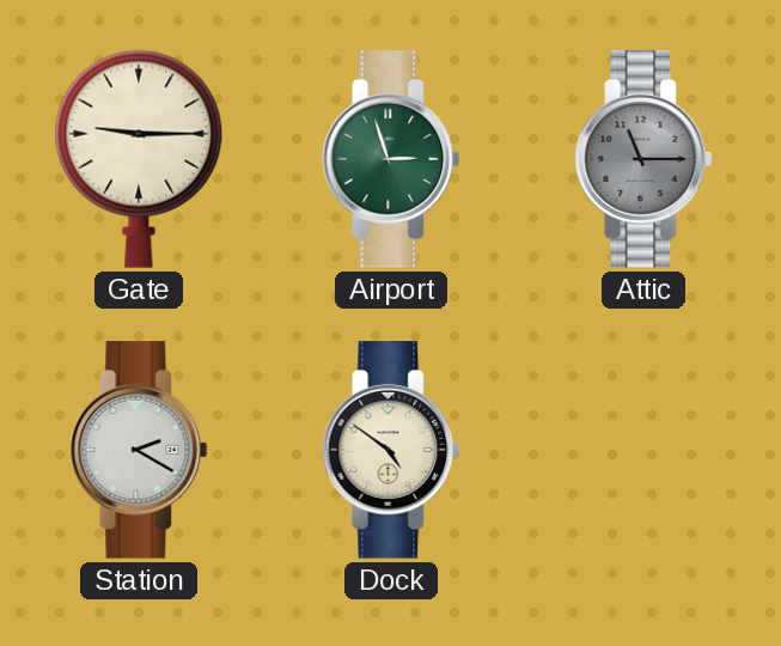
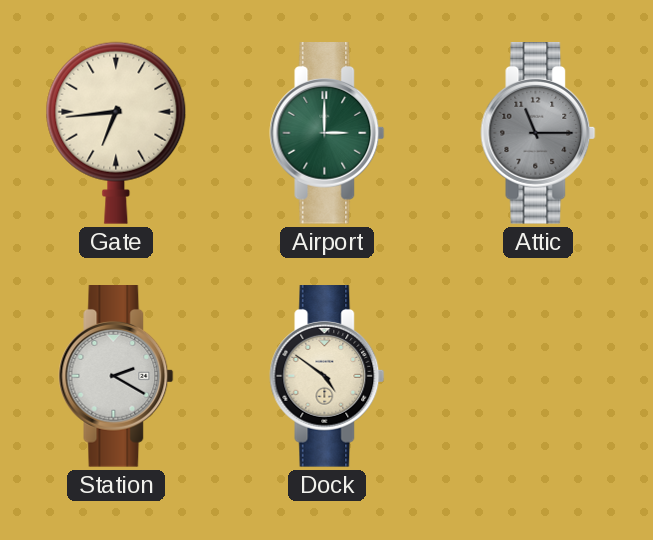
Gate: 9:15 -> 6:44 (116, 133)
Airport: 2:57 -> 3:00 (327, 134)
